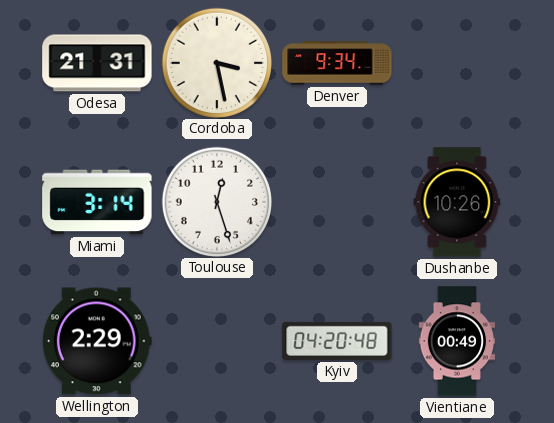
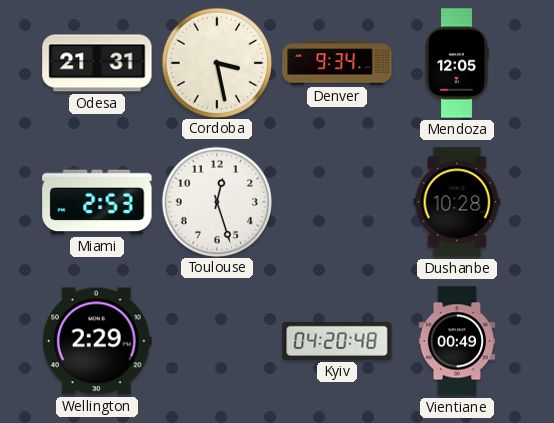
Mendoza: none -> 12:05 (457, 63)
Miami: 3:14 -> 2:53 (97, 202)
Dushanbe: 10:26 -> 10:28 (457, 202)
